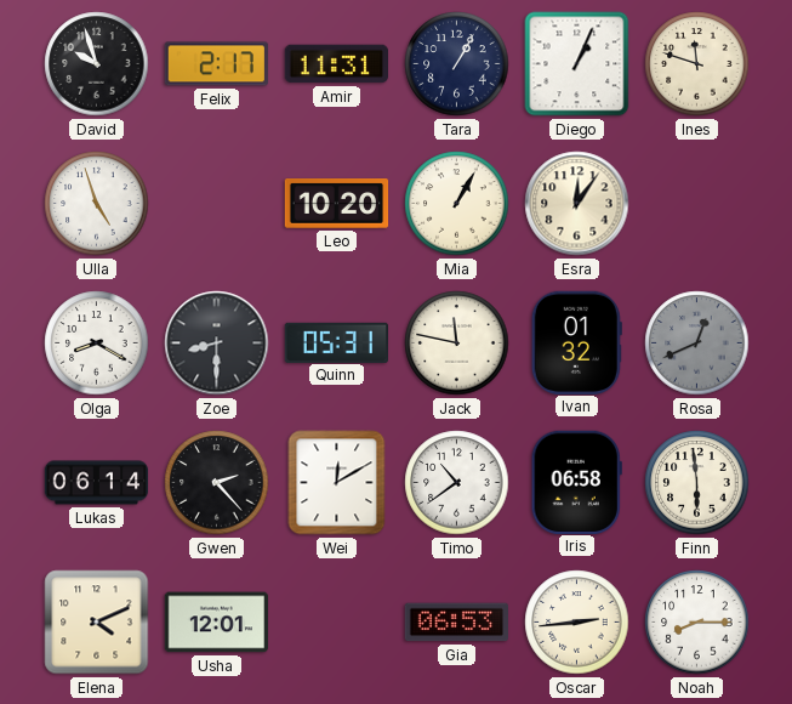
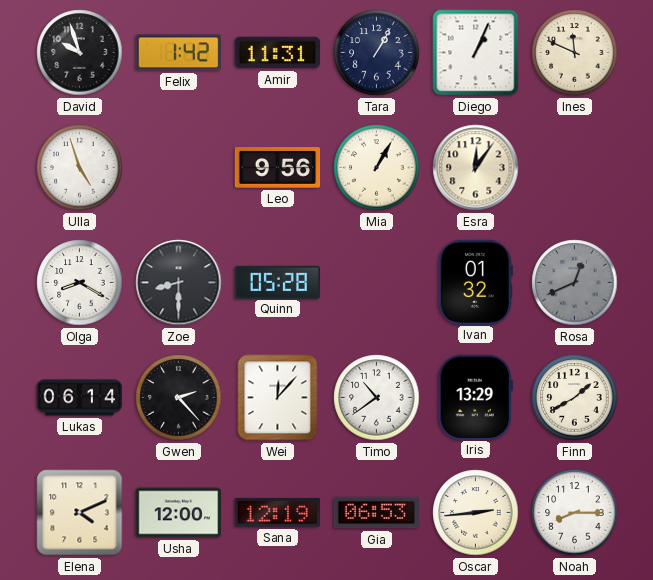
Felix: 2:17 -> 1:42 (178, 53)
Ines: 11:48 -> 11:49 (575, 53)
Leo: 10:20 -> 9:56 (278, 168)
Quinn: 05:31 -> 05:28 (277, 282)
Jack: 11:47 -> none (457, 344)
Wei: 12:10 -> 12:07 (278, 398)
Iris: 06:58 -> 13:29 (475, 397)
Finn: 5:59 -> 1:40 (575, 398)
Usha: 12:01 -> 12:00 (178, 513)
Sana: none -> 12:19 (277, 512)
